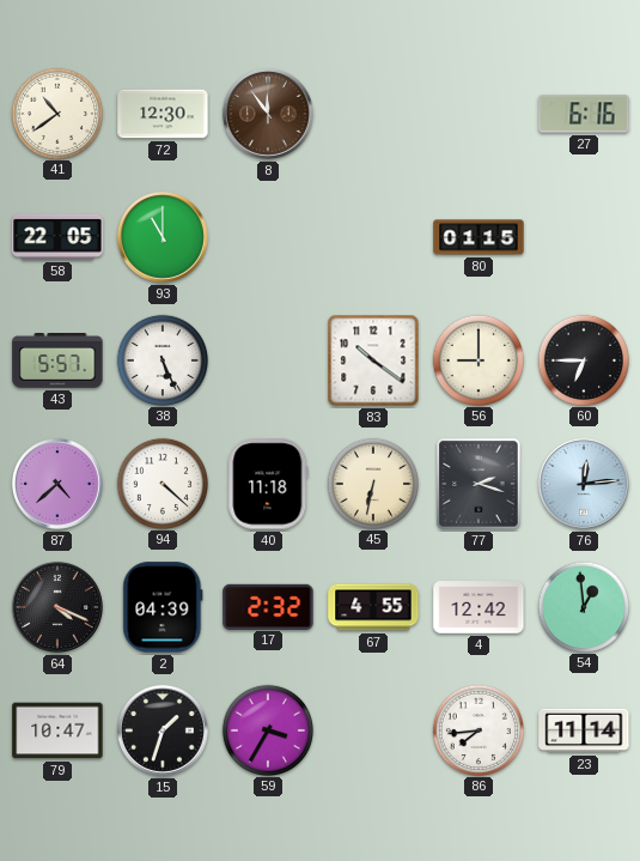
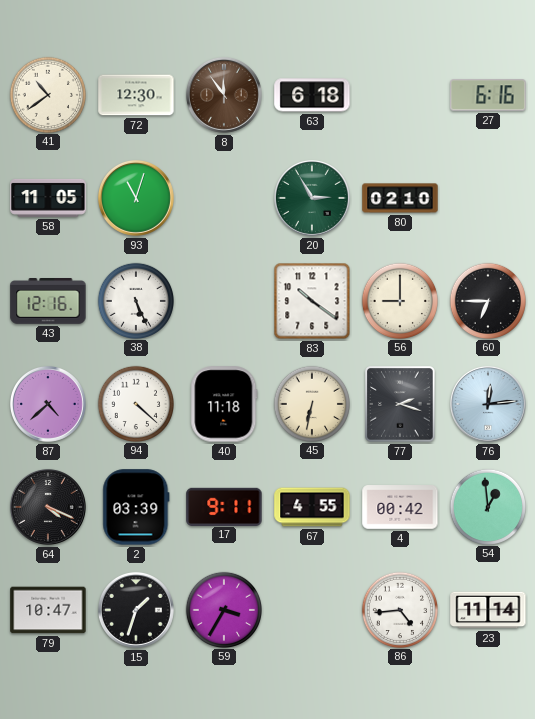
63: none -> 6:18 (312, 95)
58: 22:05 -> 11:05 (48, 198)
93: 11:00 -> 11:03 (136, 198)
20: none -> 2:55 (312, 198)
80: 01:15 -> 02:10 (400, 198)
43: 5:57 -> 12:16 (48, 302)
2: 04:39 -> 03:39 (136, 507)
17: 2:32 -> 9:11 (224, 506)
4: 12:42 -> 00:42 (400, 507)
86: 7:44 -> 4:44 (399, 609)
